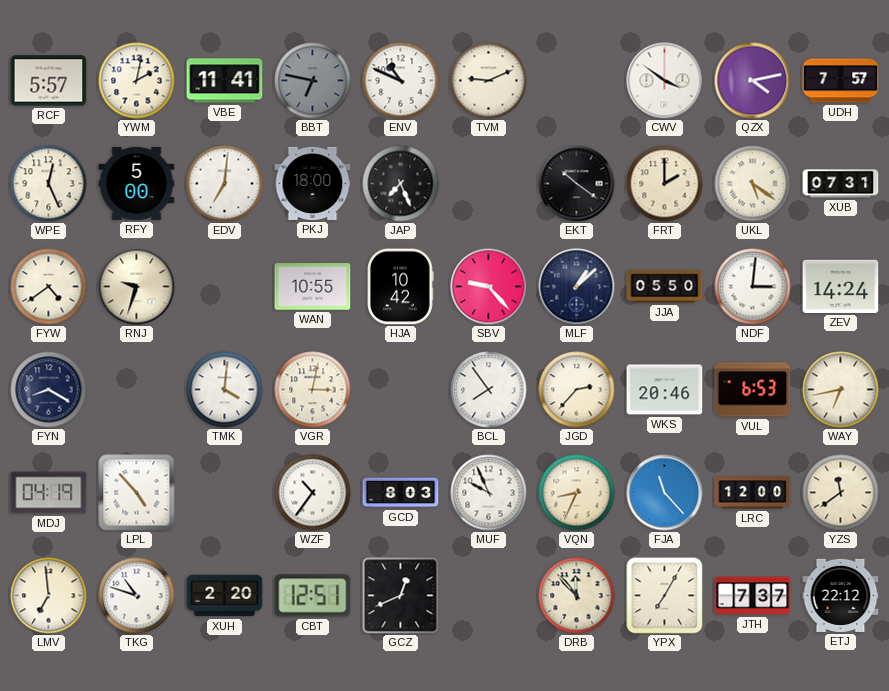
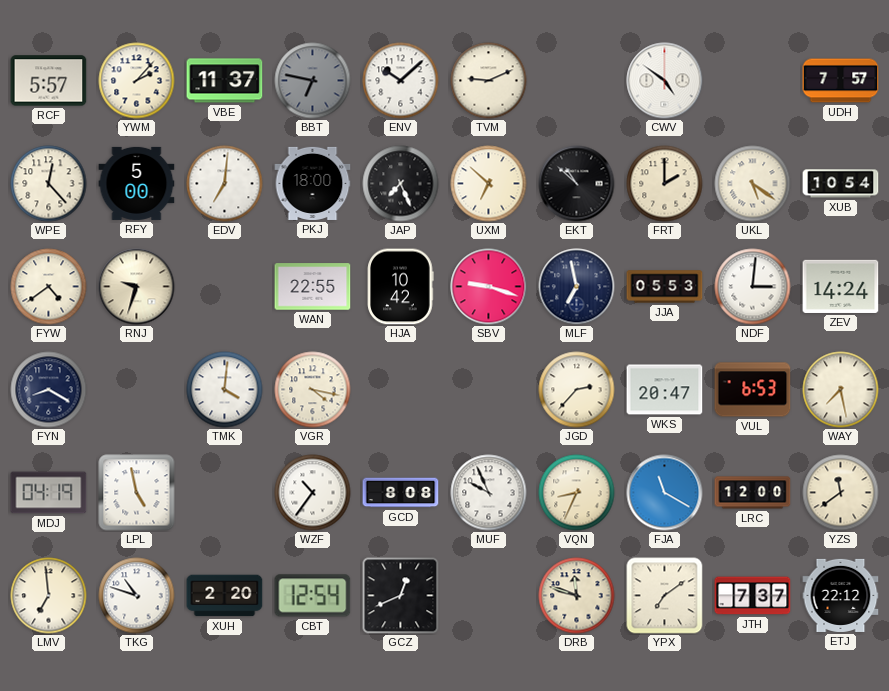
YWM: 2:02 -> 2:07 (137, 81)
VBE: 11:41 -> 11:37 (225, 81)
ENV: 10:49 -> 10:08 (401, 81)
CWV: 3:51 -> 4:51 (665, 81)
QZX: 4:13 -> none (753, 81)
WPE: 12:26 -> 12:23 (49, 184)
UXM: none -> 6:52 (489, 184)
EKT: 10:21 -> 10:52 (577, 184)
XUB: 07:31 -> 10:54 (841, 184)
WAN: 10:55 -> 22:55 (313, 287)
SBV: 9:23 -> 9:18 (489, 287)
MLF: 1:08 -> 6:58 (577, 287)
JJA: 05:50 -> 05:53 (665, 287)
VGR: 3:02 -> 4:17 (313, 390)
BCL: 7:54 -> none (489, 390)
WKS: 20:46 -> 20:47 (665, 390)
WAY: 6:43 -> 7:28 (841, 390)
LPL: 4:53 -> 4:58 (137, 493)
GCD: 8:03 -> 8:08 (401, 493)
FJA: 11:23 -> 11:20 (665, 493)
CBT: 12:51 -> 12:54 (313, 596)
DRB: 11:53 -> 11:48 (577, 596)
YPX: 7:05 -> 7:09 (665, 596)
